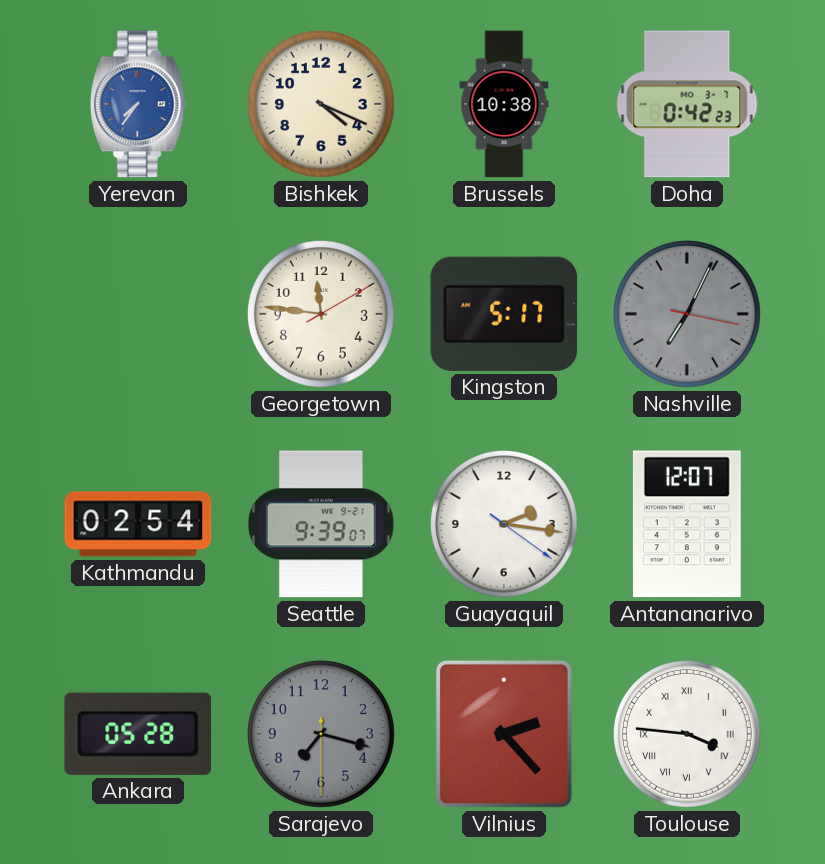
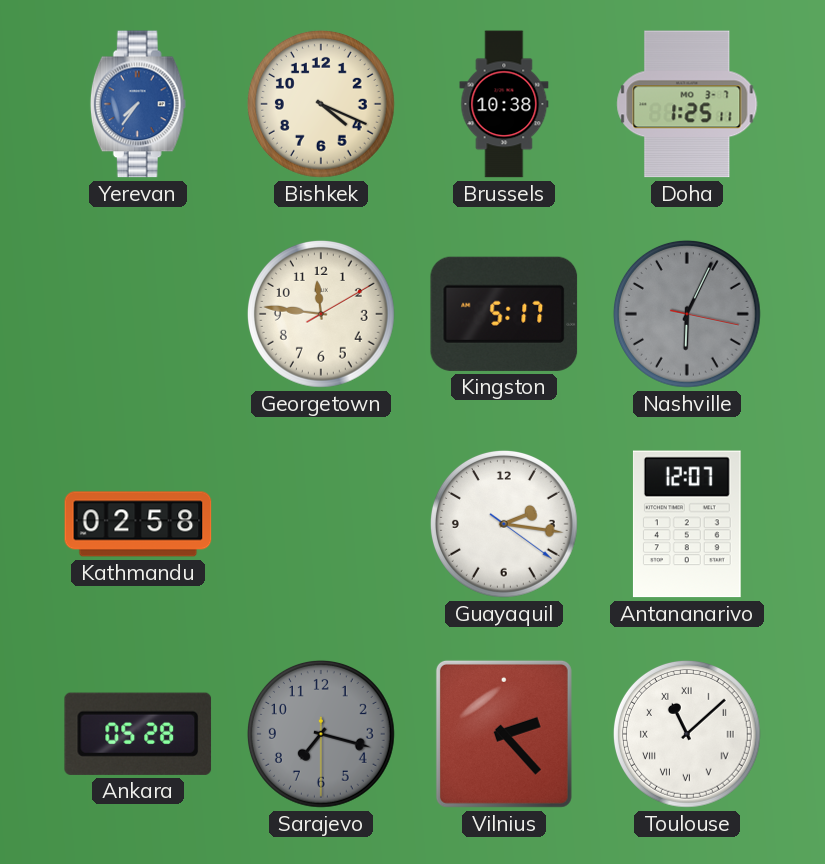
Doha: 0:42 -> 1:25 (687, 104)
Nashville: 7:04 -> 6:04 (687, 314)
Kathmandu: 02:54 -> 02:58 (138, 524)
Seattle: 9:39 -> none (322, 524)
Toulouse: 3:46 -> 11:08 (687, 734)
